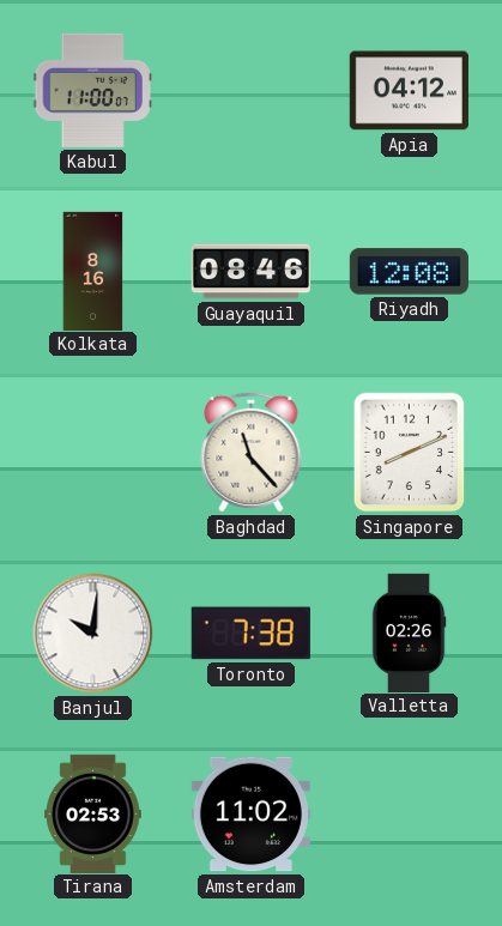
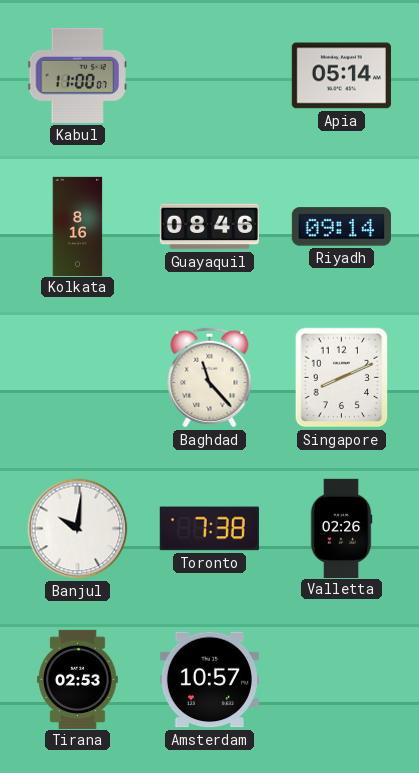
Apia: 04:12 -> 05:14 (341, 76)
Riyadh: 12:08 -> 09:14 (341, 227)
Amsterdam: 11:02 -> 10:57 (209, 680)
